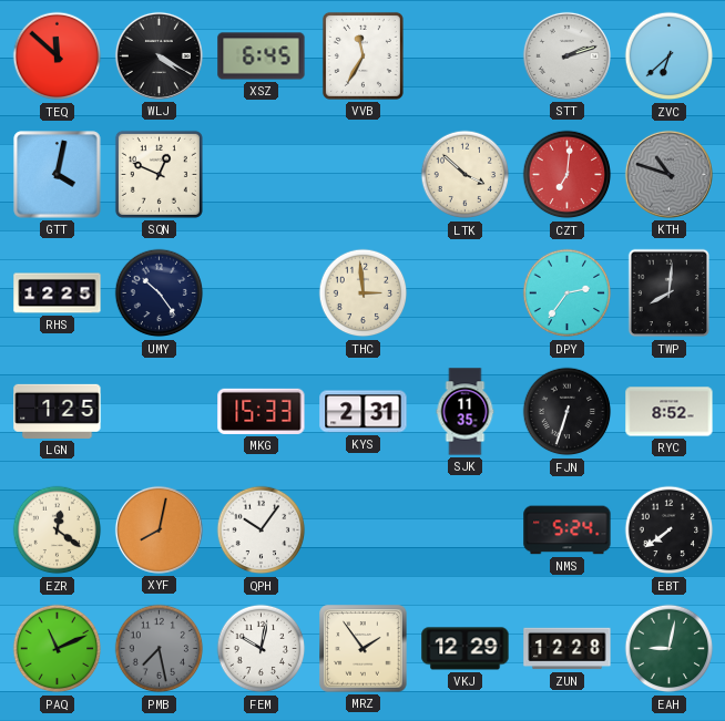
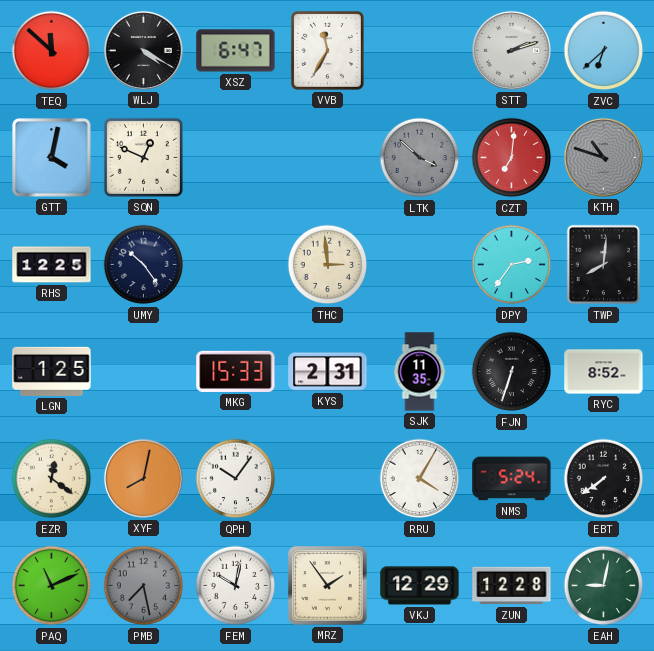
XSZ: 6:45 -> 6:47 (236, 51)
LTK dial: cream -> grey (420, 158)
RRU: none -> 4:05 (420, 479)
